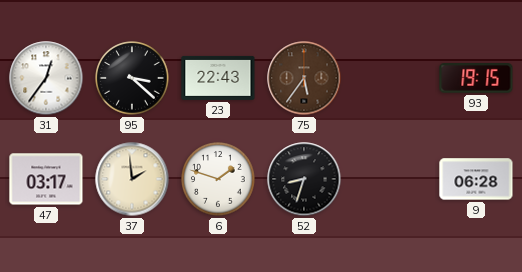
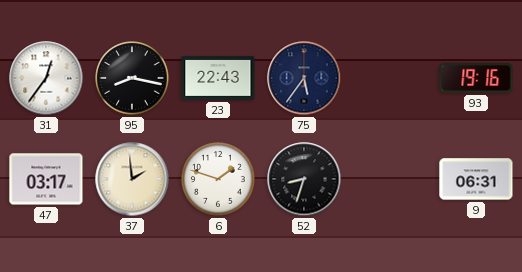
95: 3:22 -> 8:17 (132, 78)
75 dial: brown -> navy (304, 78)
93: 19:15 -> 19:16 (476, 78)
9: 06:28 -> 06:31 (476, 179)
